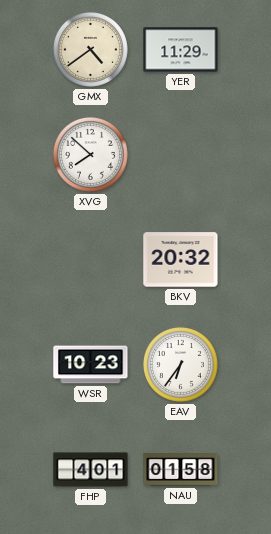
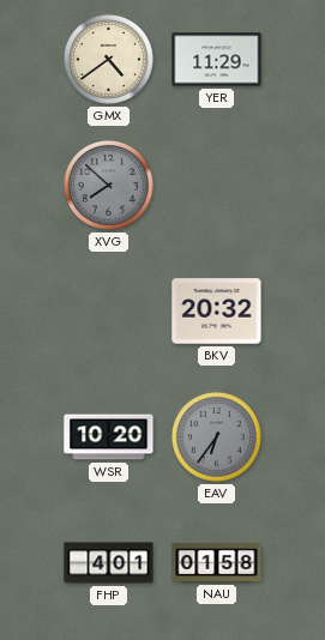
XVG dial: white -> grey (108, 185)
WSR: 10:23 -> 10:20 (109, 437)
EAV dial: white -> grey (216, 436)
